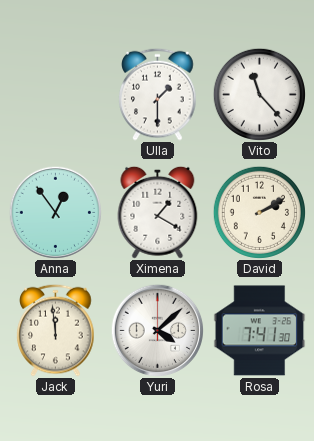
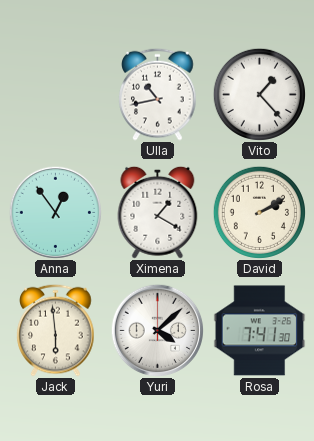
Ulla: 1:30 -> 10:43 (158, 94)
Vito: 11:23 -> 1:23 (259, 94)
Jack: 11:59 -> 5:59 (56, 330)
